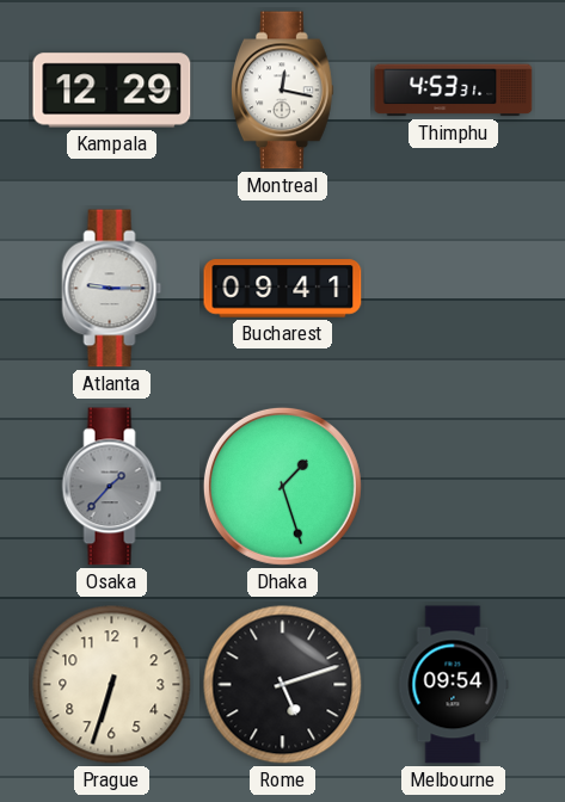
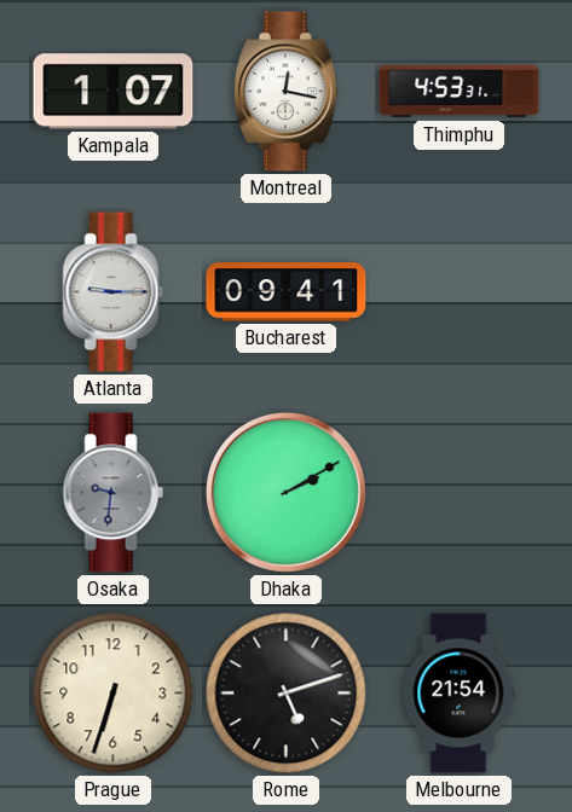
Kampala: 12:29 -> 1:07 (114, 92)
Osaka: 1:37 -> 9:31 (114, 493)
Dhaka: 1:27 -> 2:10 (285, 492)
Melbourne: 09:54 -> 21:54 (458, 694)
